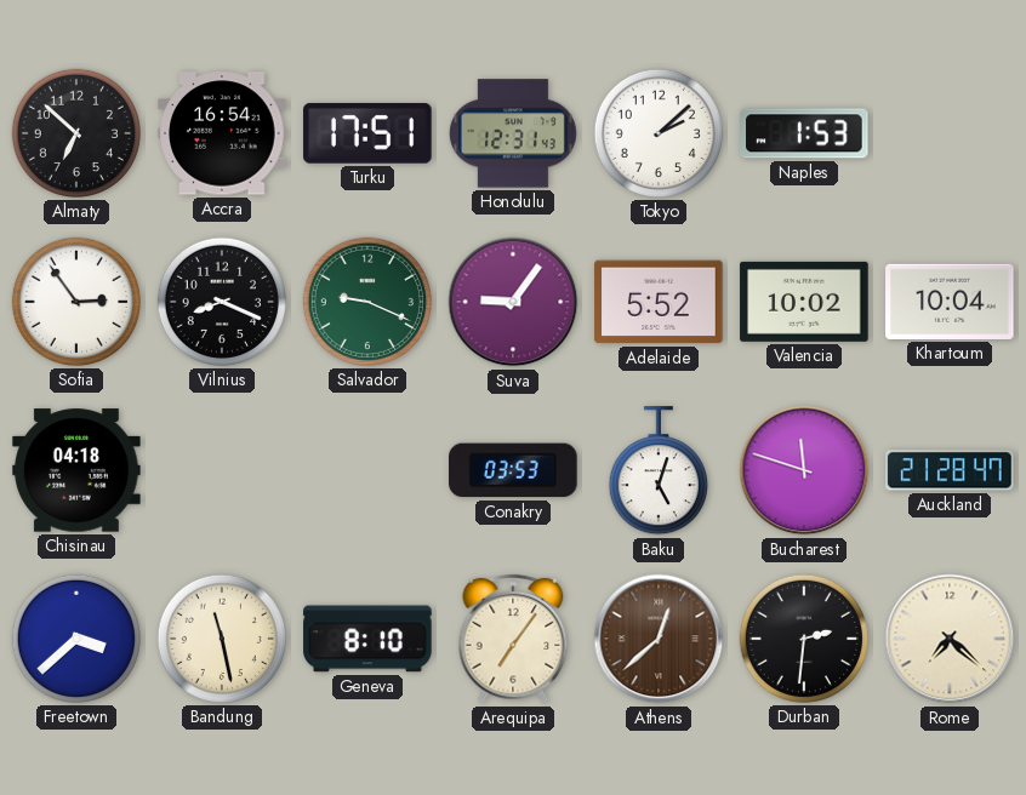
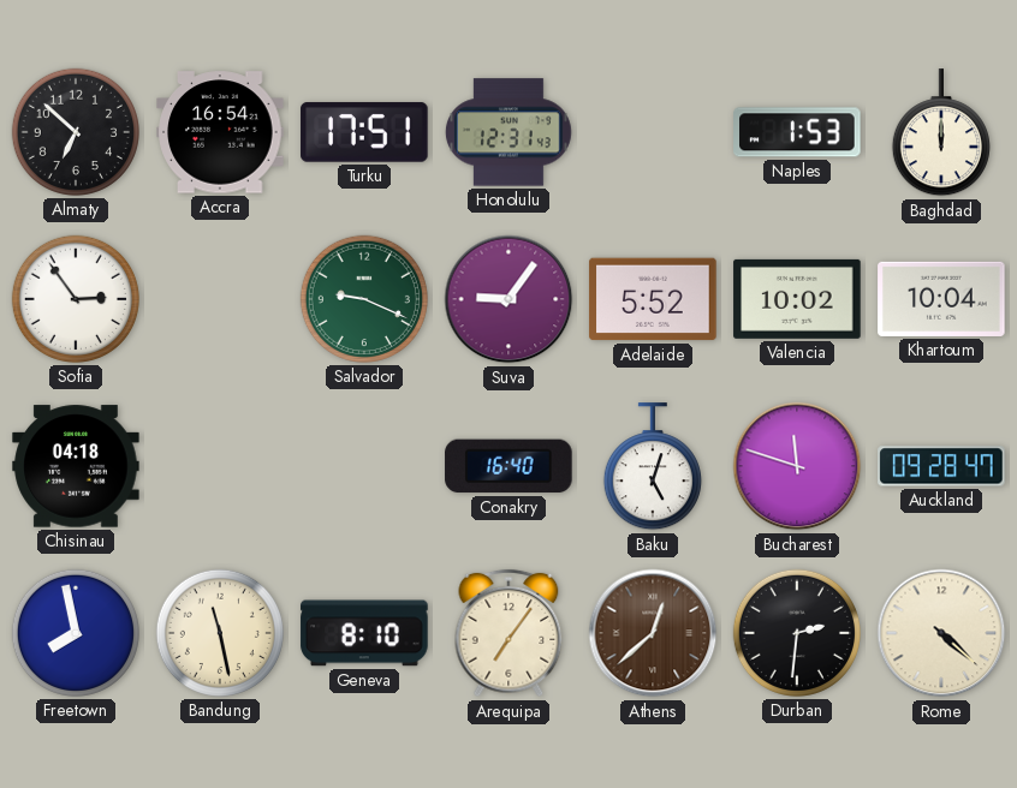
Tokyo: 2:08 -> none (659, 133)
Baghdad: none -> 12:00 (941, 133)
Vilnius: 8:19 -> none (222, 302)
Conakry: 03:53 -> 16:40 (508, 466)
Auckland: 21:28 -> 09:28 (941, 466)
Freetown: 3:38 -> 7:58 (76, 633)
Rome: 7:22 -> 4:22 (941, 633)
